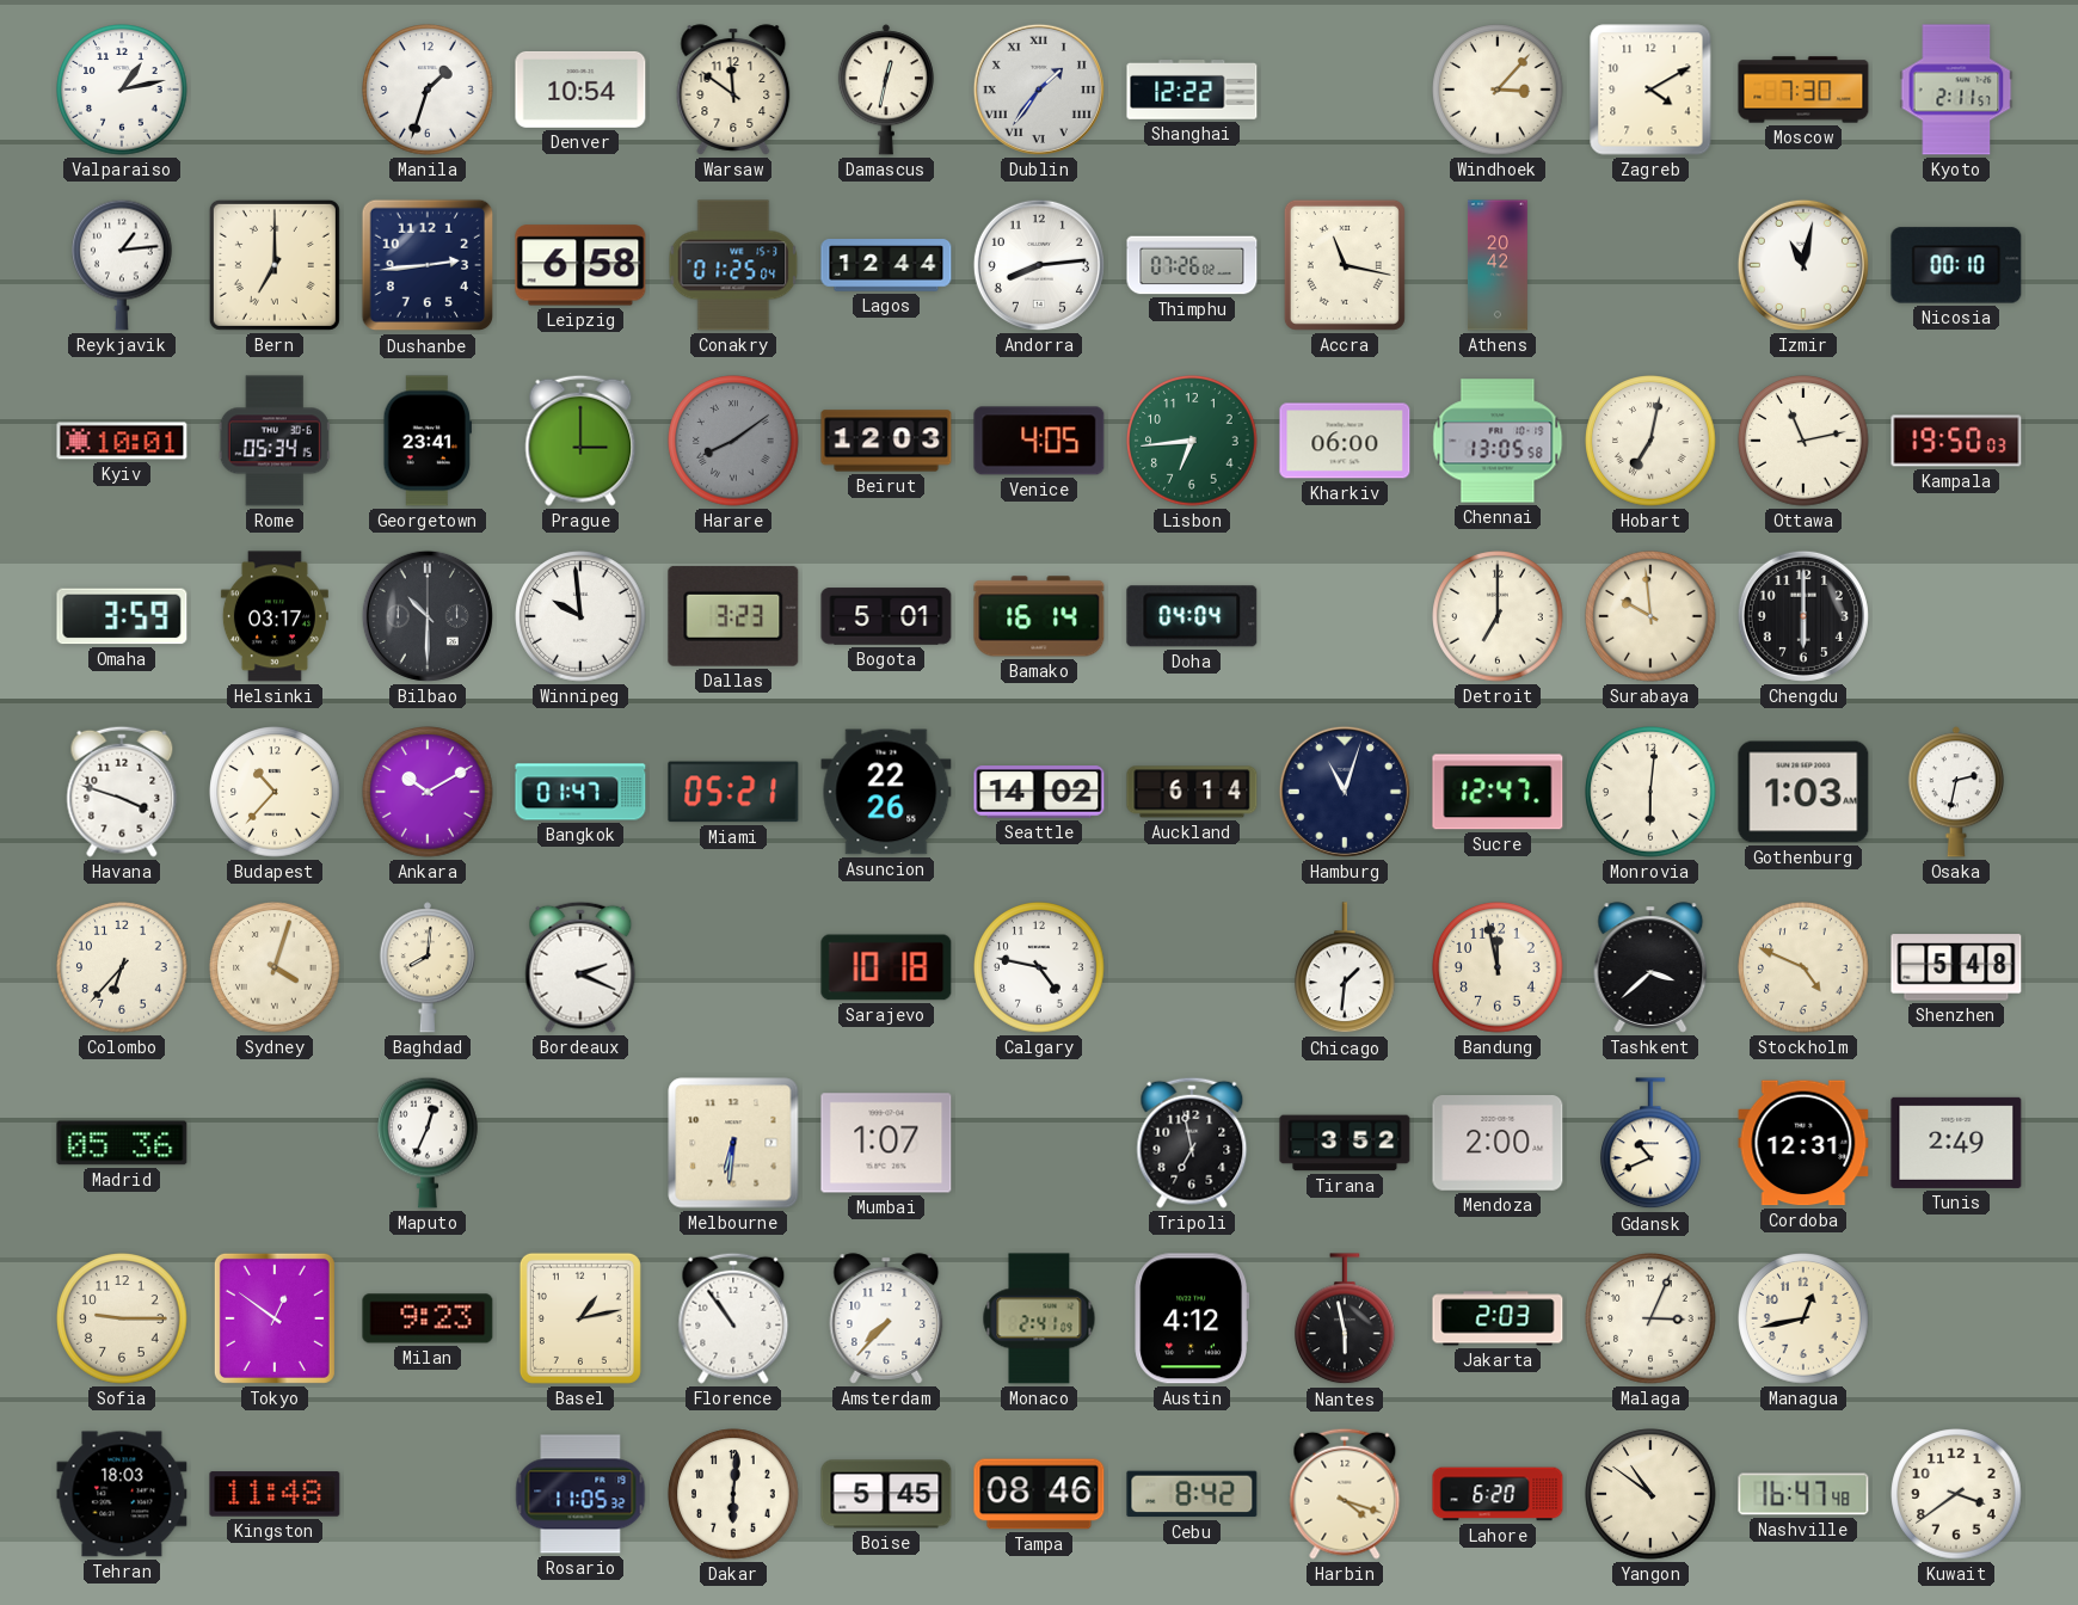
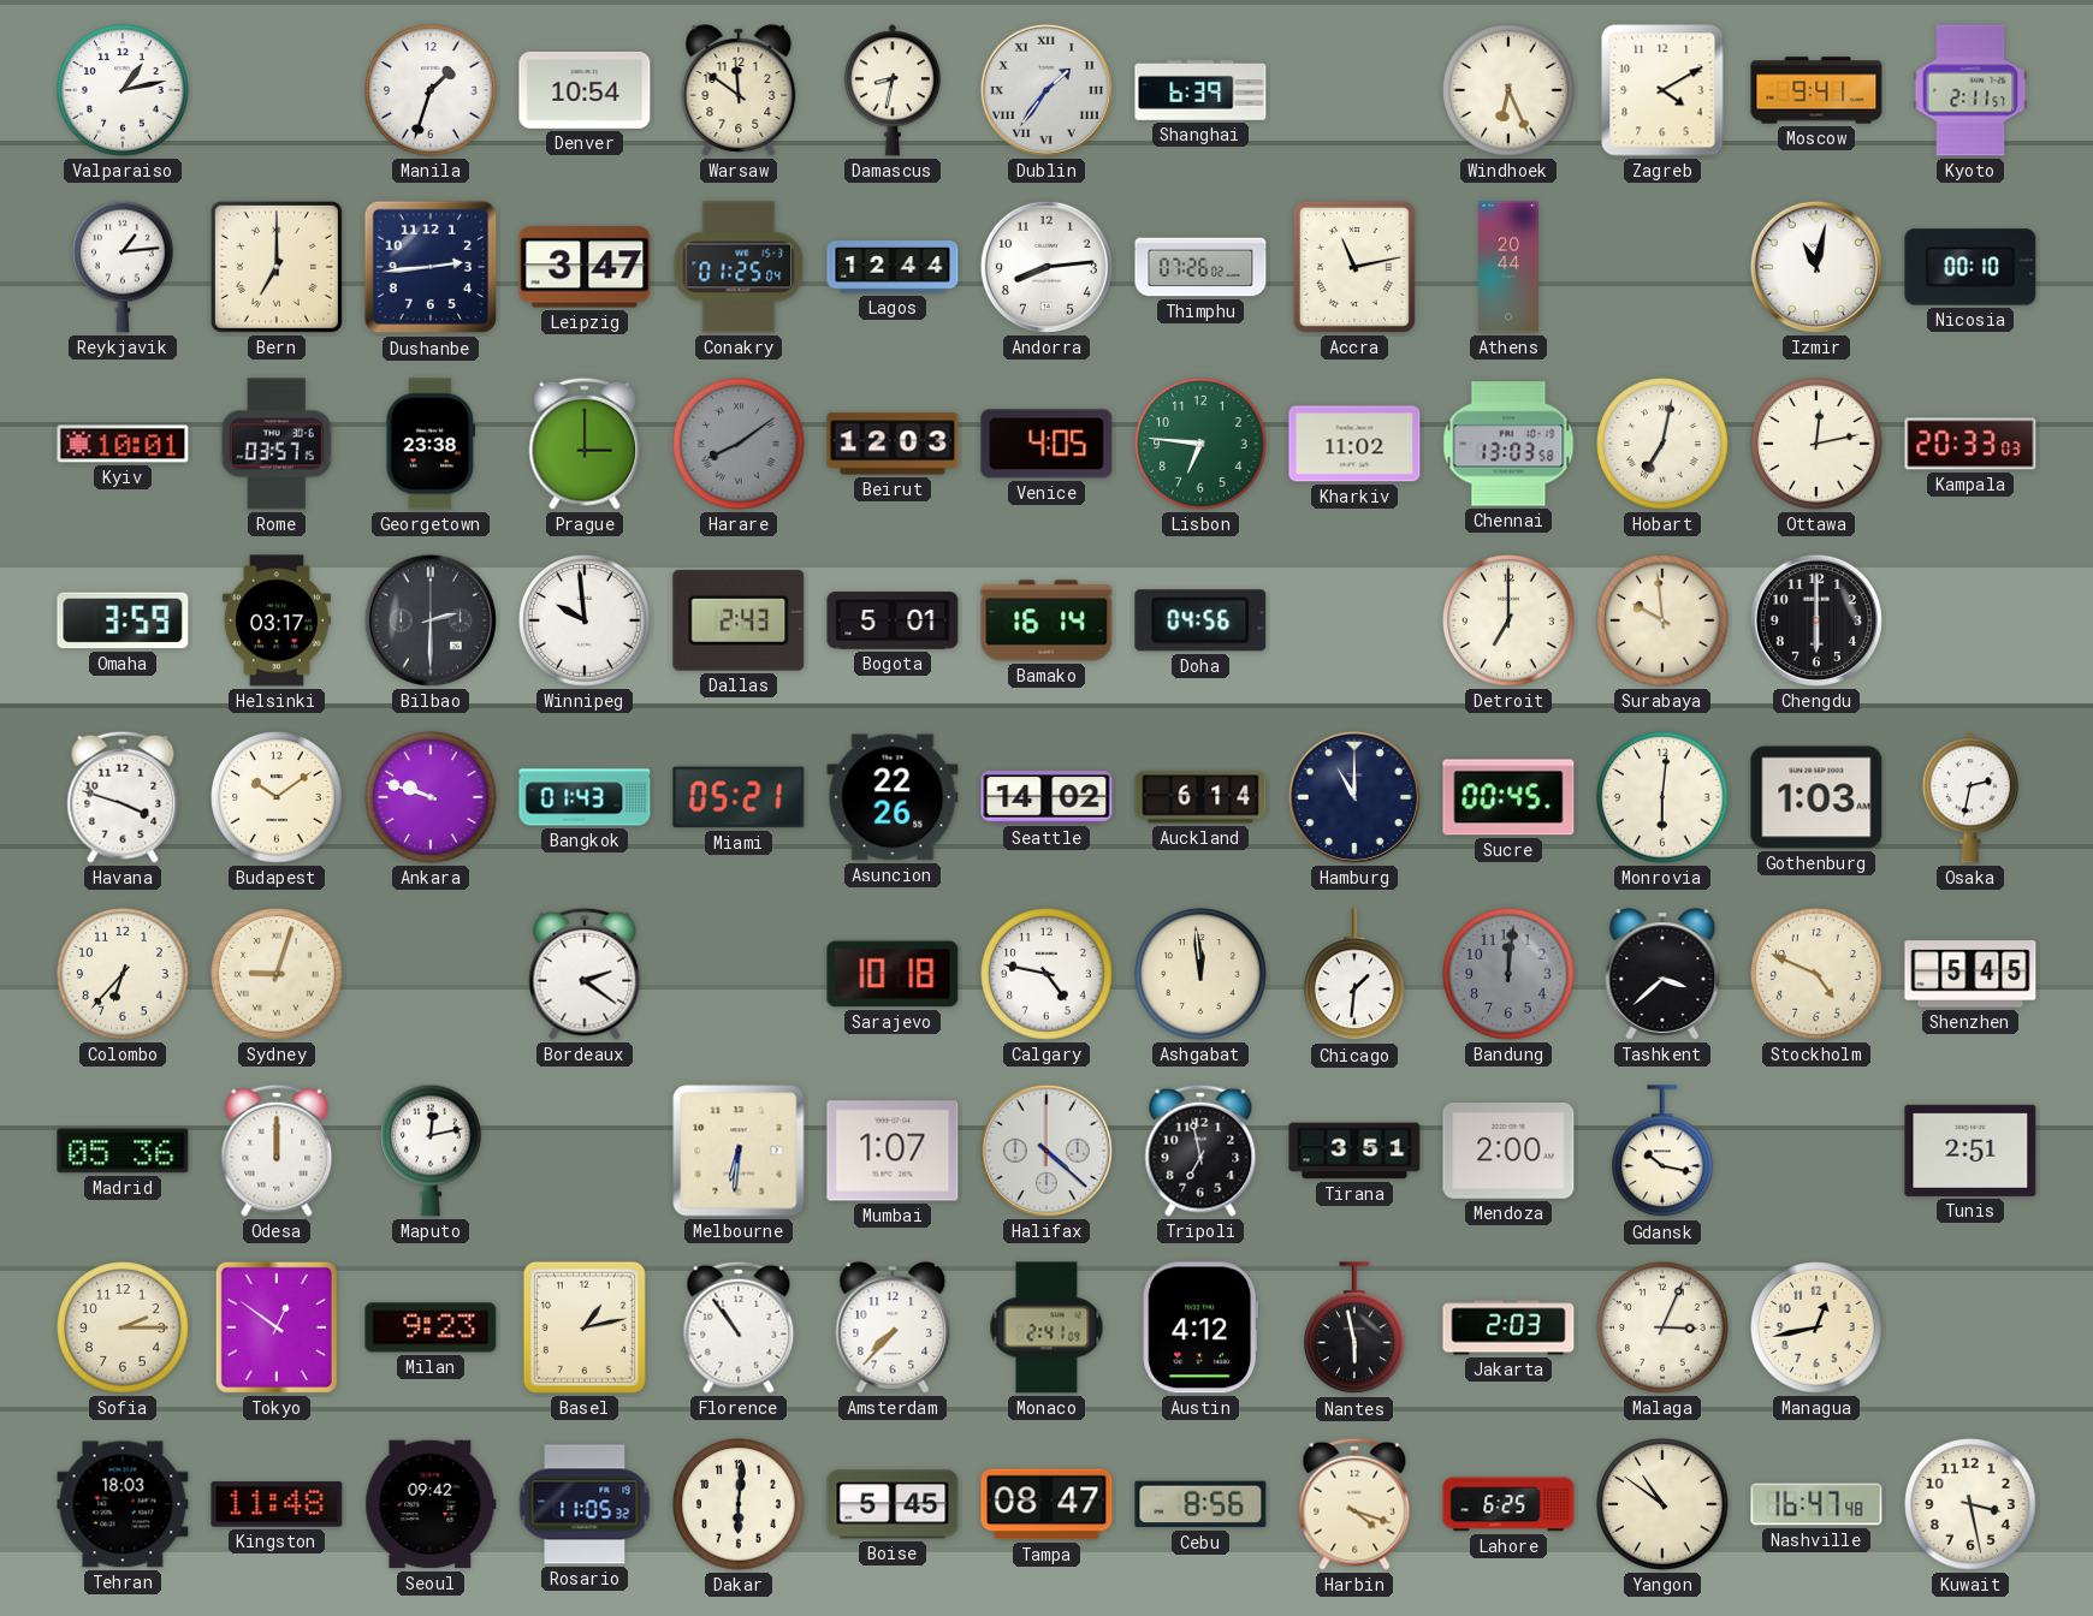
Damascus: 12:32 -> 8:32 (893, 90)
Shanghai: 12:22 -> 6:39 (1200, 91)
Windhoek: 3:07 -> 6:26 (1508, 90)
Moscow: 7:30 -> 9:41 (1816, 90)
Leipzig: 6:58 -> 3:47 (585, 267)
Accra: 11:17 -> 11:13 (1354, 267)
Athens: 20:42 -> 20:44 (1508, 267)
Rome: 05:34 -> 03:57 (277, 444)
Georgetown: 23:41 -> 23:38 (431, 444)
Lisbon: 6:44 -> 6:46 (1200, 444)
Kharkiv: 06:00 -> 11:02 (1354, 444)
Chennai: 13:05 -> 13:03 (1508, 444)
Ottawa: 11:13 -> 12:13 (1816, 444)
Kampala: 19:50 -> 20:33 (1970, 444)
Bilbao: 10:30 -> 2:30 (431, 620)
Dallas: 3:23 -> 2:43 (739, 620)
Doha: 04:04 -> 04:56 (1200, 620)
Budapest: 10:37 -> 10:09 (277, 797)
Ankara: 10:10 -> 9:48 (431, 797)
Bangkok: 01:47 -> 01:43 (585, 797)
Hamburg: 11:03 -> 11:00 (1354, 797)
Sucre: 12:47 -> 00:45 (1508, 797)
Sydney: 4:03 -> 9:03 (277, 974)
Baghdad: 8:01 -> none (428, 967)
Bordeaux: 2:19 -> 2:21 (585, 974)
Ashgabat: none -> 11:59 (1200, 974)
Bandung: 11:58 -> 12:01 (1508, 974)
Bandung dial: cream -> grey (1508, 974)
Shenzhen: 5:48 -> 5:45 (1970, 974)
Odesa: none -> 12:00 (277, 1151)
Maputo: 12:34 -> 12:13 (432, 1151)
Halifax: none -> 4:22 (1046, 1151)
Tirana: 3:52 -> 3:51 (1354, 1151)
Gdansk: 10:41 -> 10:17 (1664, 1152)
Cordoba: 12:31 -> none (1803, 1143)
Tunis: 2:49 -> 2:51 (1970, 1151)
Sofia: 9:15 -> 2:15 (123, 1327)
Seoul: none -> 09:42 (431, 1504)
Tampa: 08:46 -> 08:47 (1046, 1504)
Cebu: 8:42 -> 8:56 (1200, 1504)
Lahore: 6:20 -> 6:25 (1508, 1504)
Kuwait: 3:39 -> 3:28 (1970, 1504)
